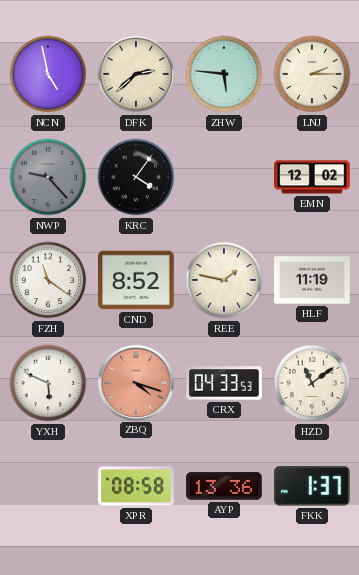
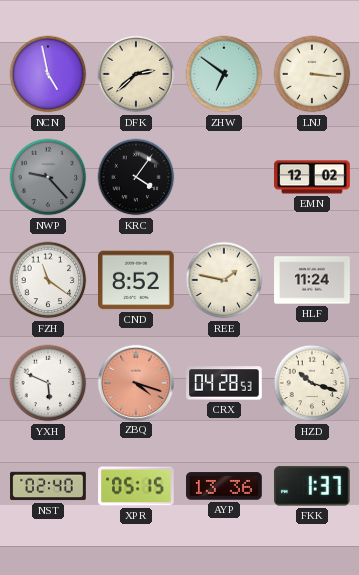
ZHW: 5:46 -> 6:51 (224, 74)
LNJ: 2:15 -> 3:16 (312, 74)
HLF: 11:19 -> 11:24 (312, 280)
CRX: 04:33 -> 04:28 (224, 383)
HZD: 11:09 -> 10:18 (312, 383)
NST: none -> 02:40 (48, 486)
XPR: 08:58 -> 05:15 (136, 486)
